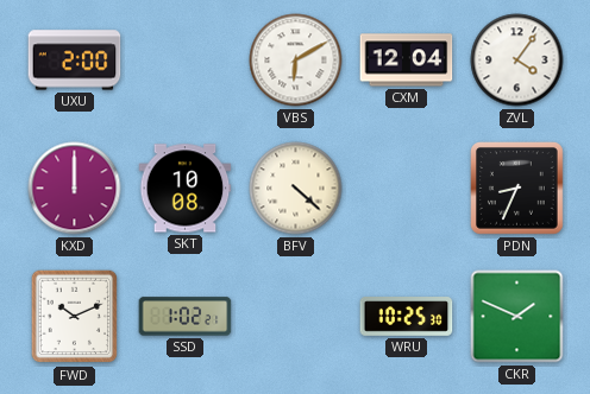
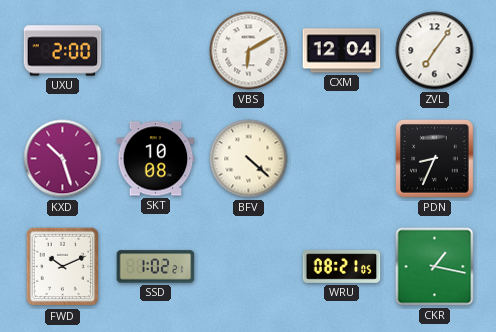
ZVL: 4:06 -> 7:06 (435, 51)
KXD: 12:00 -> 10:27 (63, 159)
WRU: 10:25 -> 08:21 (342, 267)
CKR: 1:49 -> 1:17 (435, 267)
